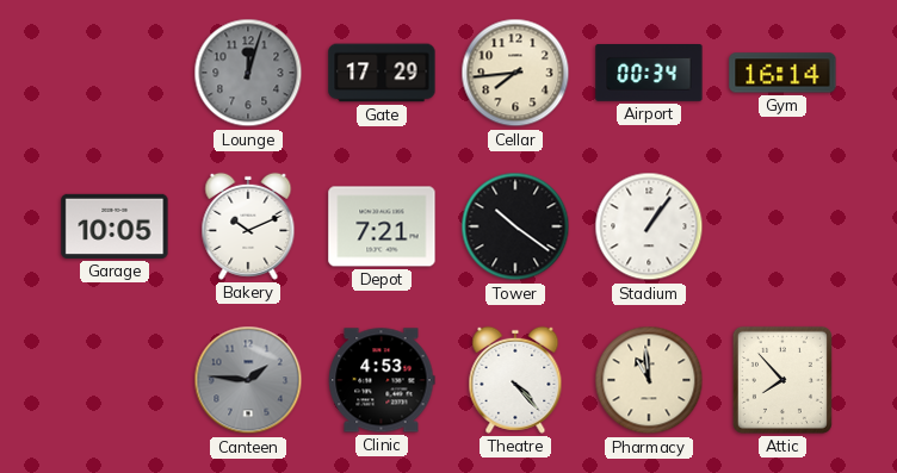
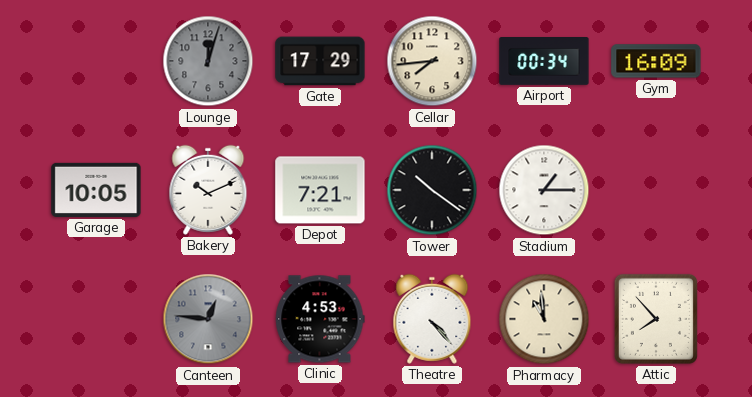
Gym: 16:14 -> 16:09 (656, 61)
Stadium: 1:06 -> 1:15 (544, 190)
Canteen: 1:46 -> 12:46 (208, 319)
